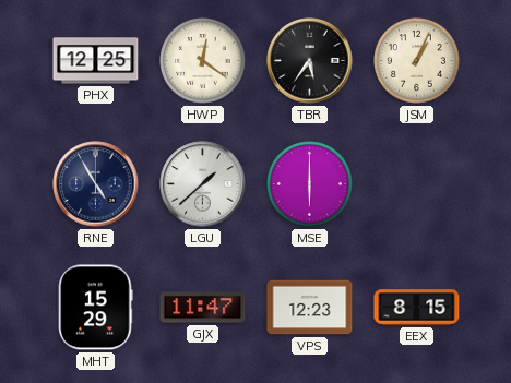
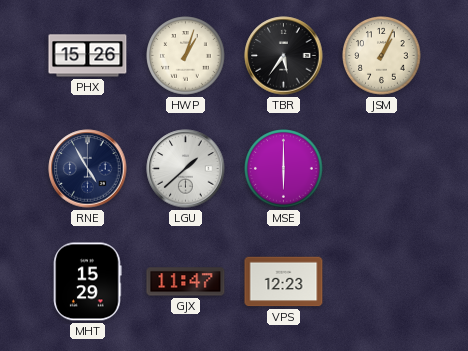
PHX: 12:25 -> 15:26 (88, 56)
HWP: 12:21 -> 1:03 (186, 56)
EEX: 8:15 -> none (417, 308)
